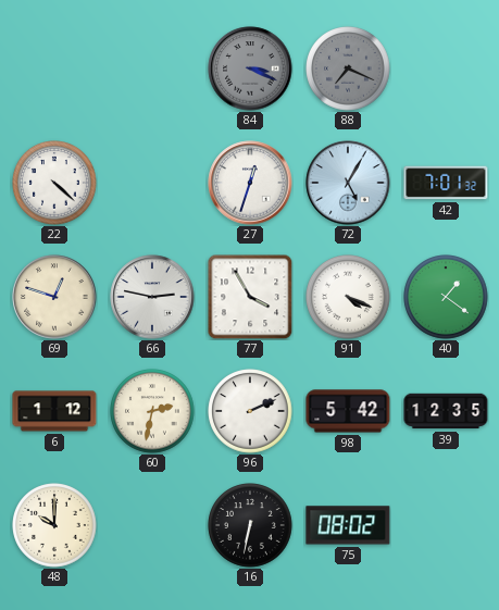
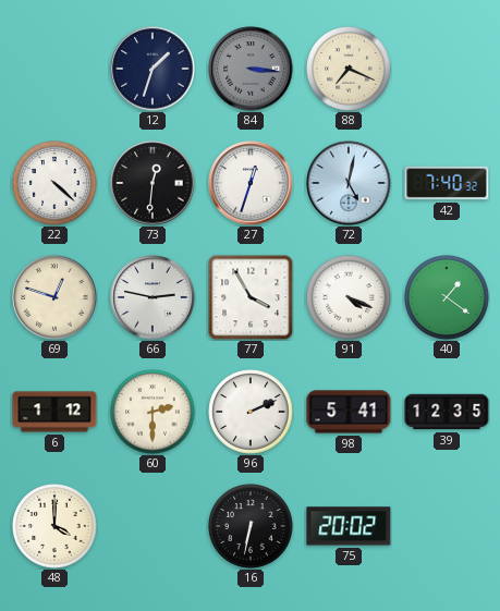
12: none -> 1:33 (153, 69)
84: 3:19 -> 3:16 (251, 69)
88 dial: grey -> cream (349, 69)
73: none -> 12:31 (153, 183)
72: 5:05 -> 5:02 (349, 183)
42: 7:01 -> 7:40 (447, 183)
60: 2:32 -> 2:30 (153, 412)
98: 5:42 -> 5:41 (349, 412)
48: 10:00 -> 4:00 (54, 526)
75: 08:02 -> 20:02 (349, 526)
